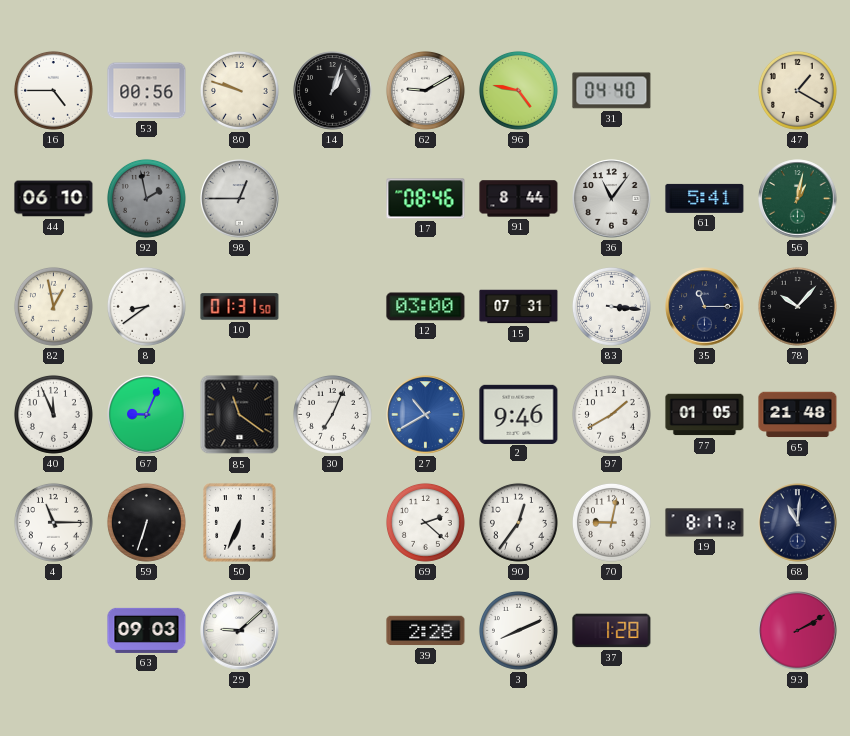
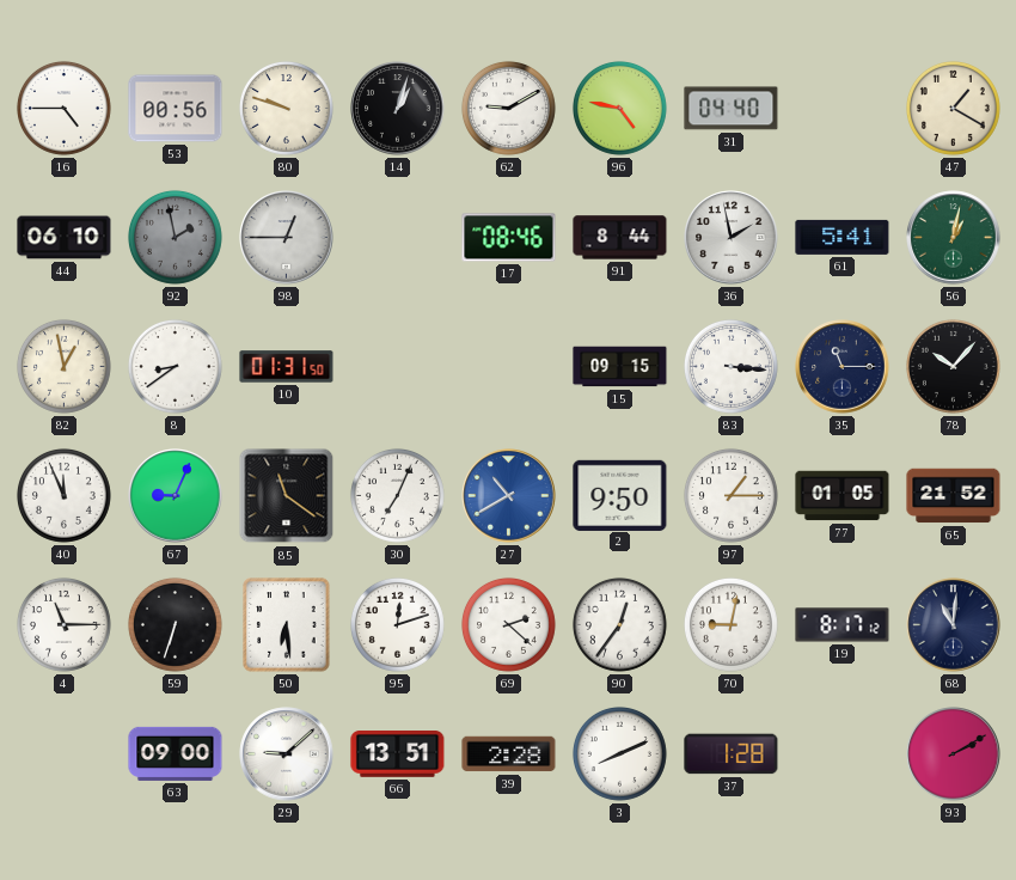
36: 11:06 -> 1:58 (732, 238)
12: 03:00 -> none (426, 307)
15: 07:31 -> 09:15 (620, 367)
2: 9:46 -> 9:50 (620, 495)
97: 1:40 -> 1:15 (730, 495)
65: 21:48 -> 21:52 (954, 496)
50: 6:34 -> 6:29 (287, 625)
95: none -> 12:12 (397, 624)
63: 09:03 -> 09:00 (176, 753)
66: none -> 13:51 (398, 754)
